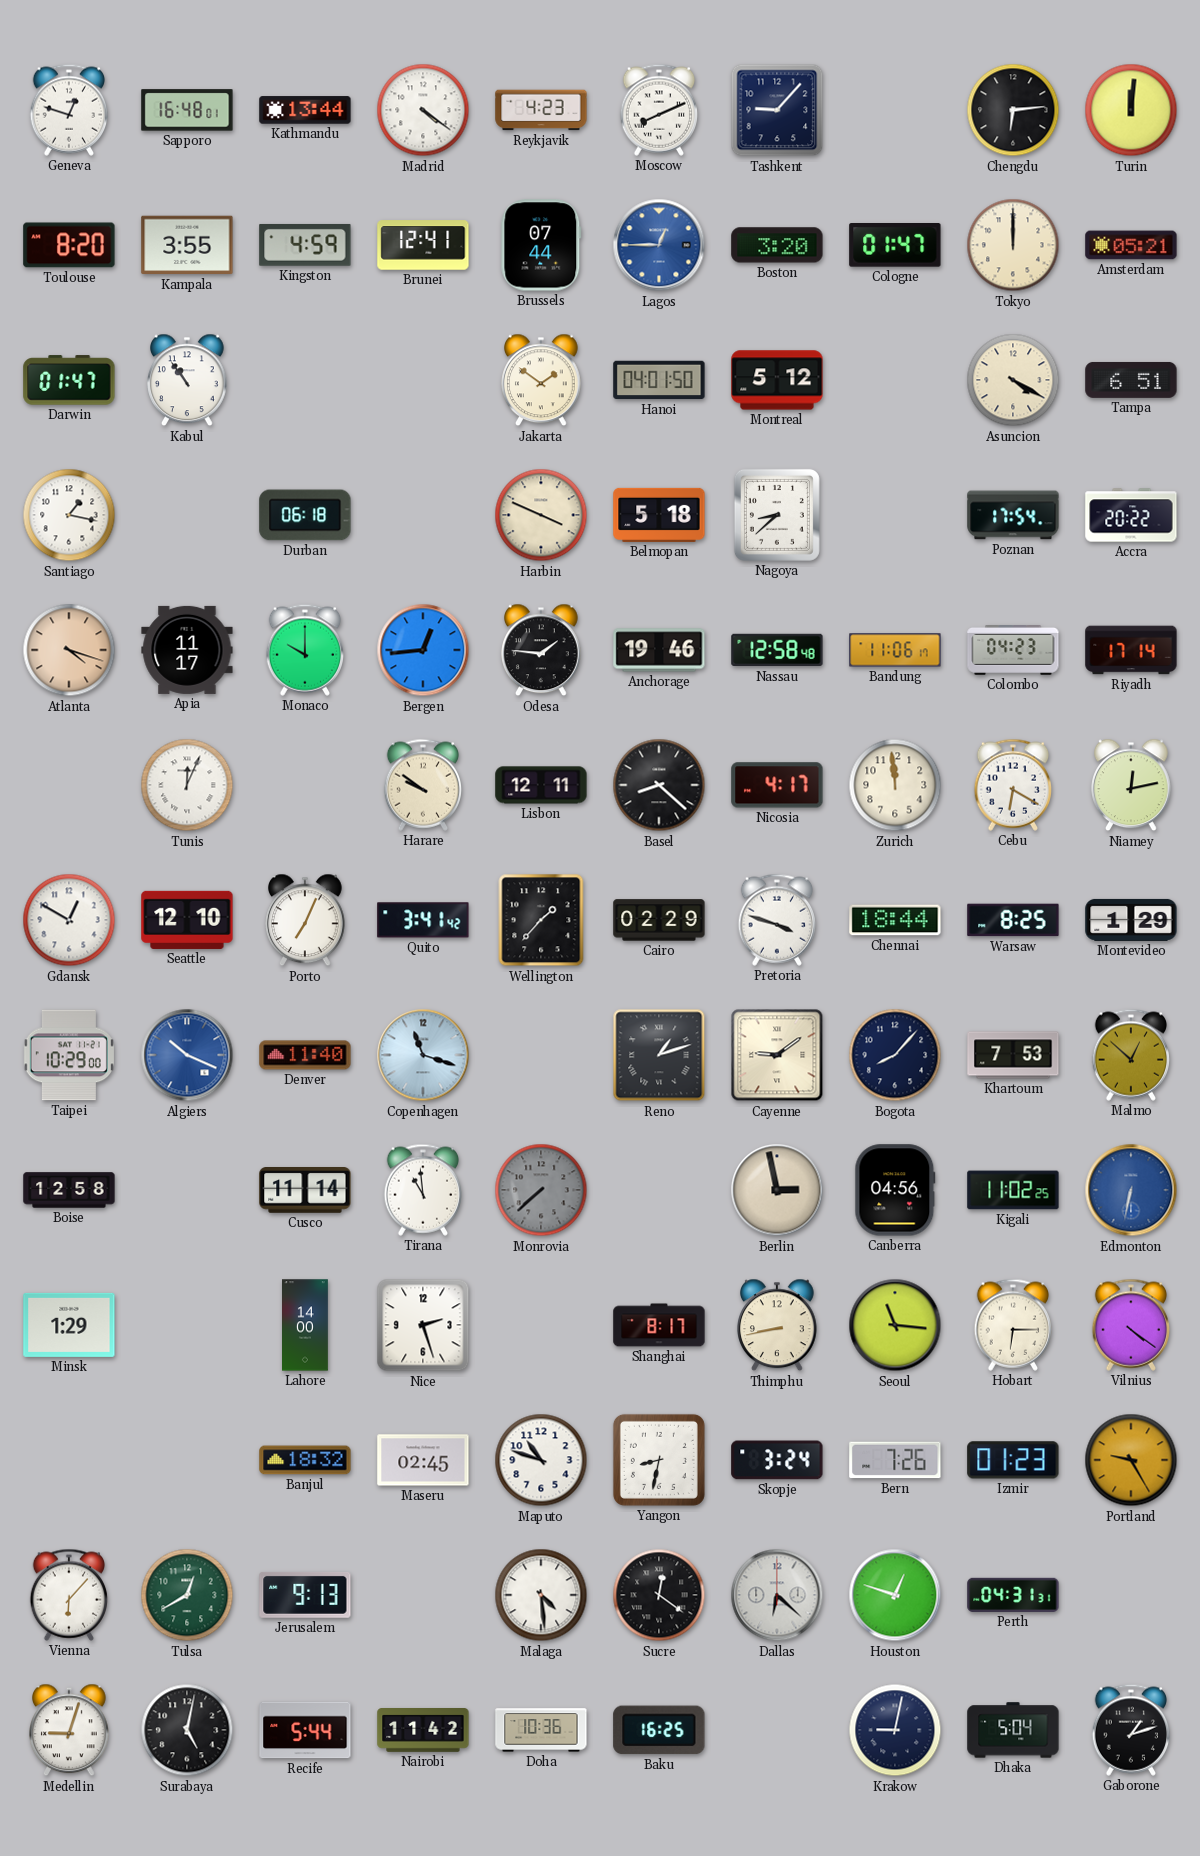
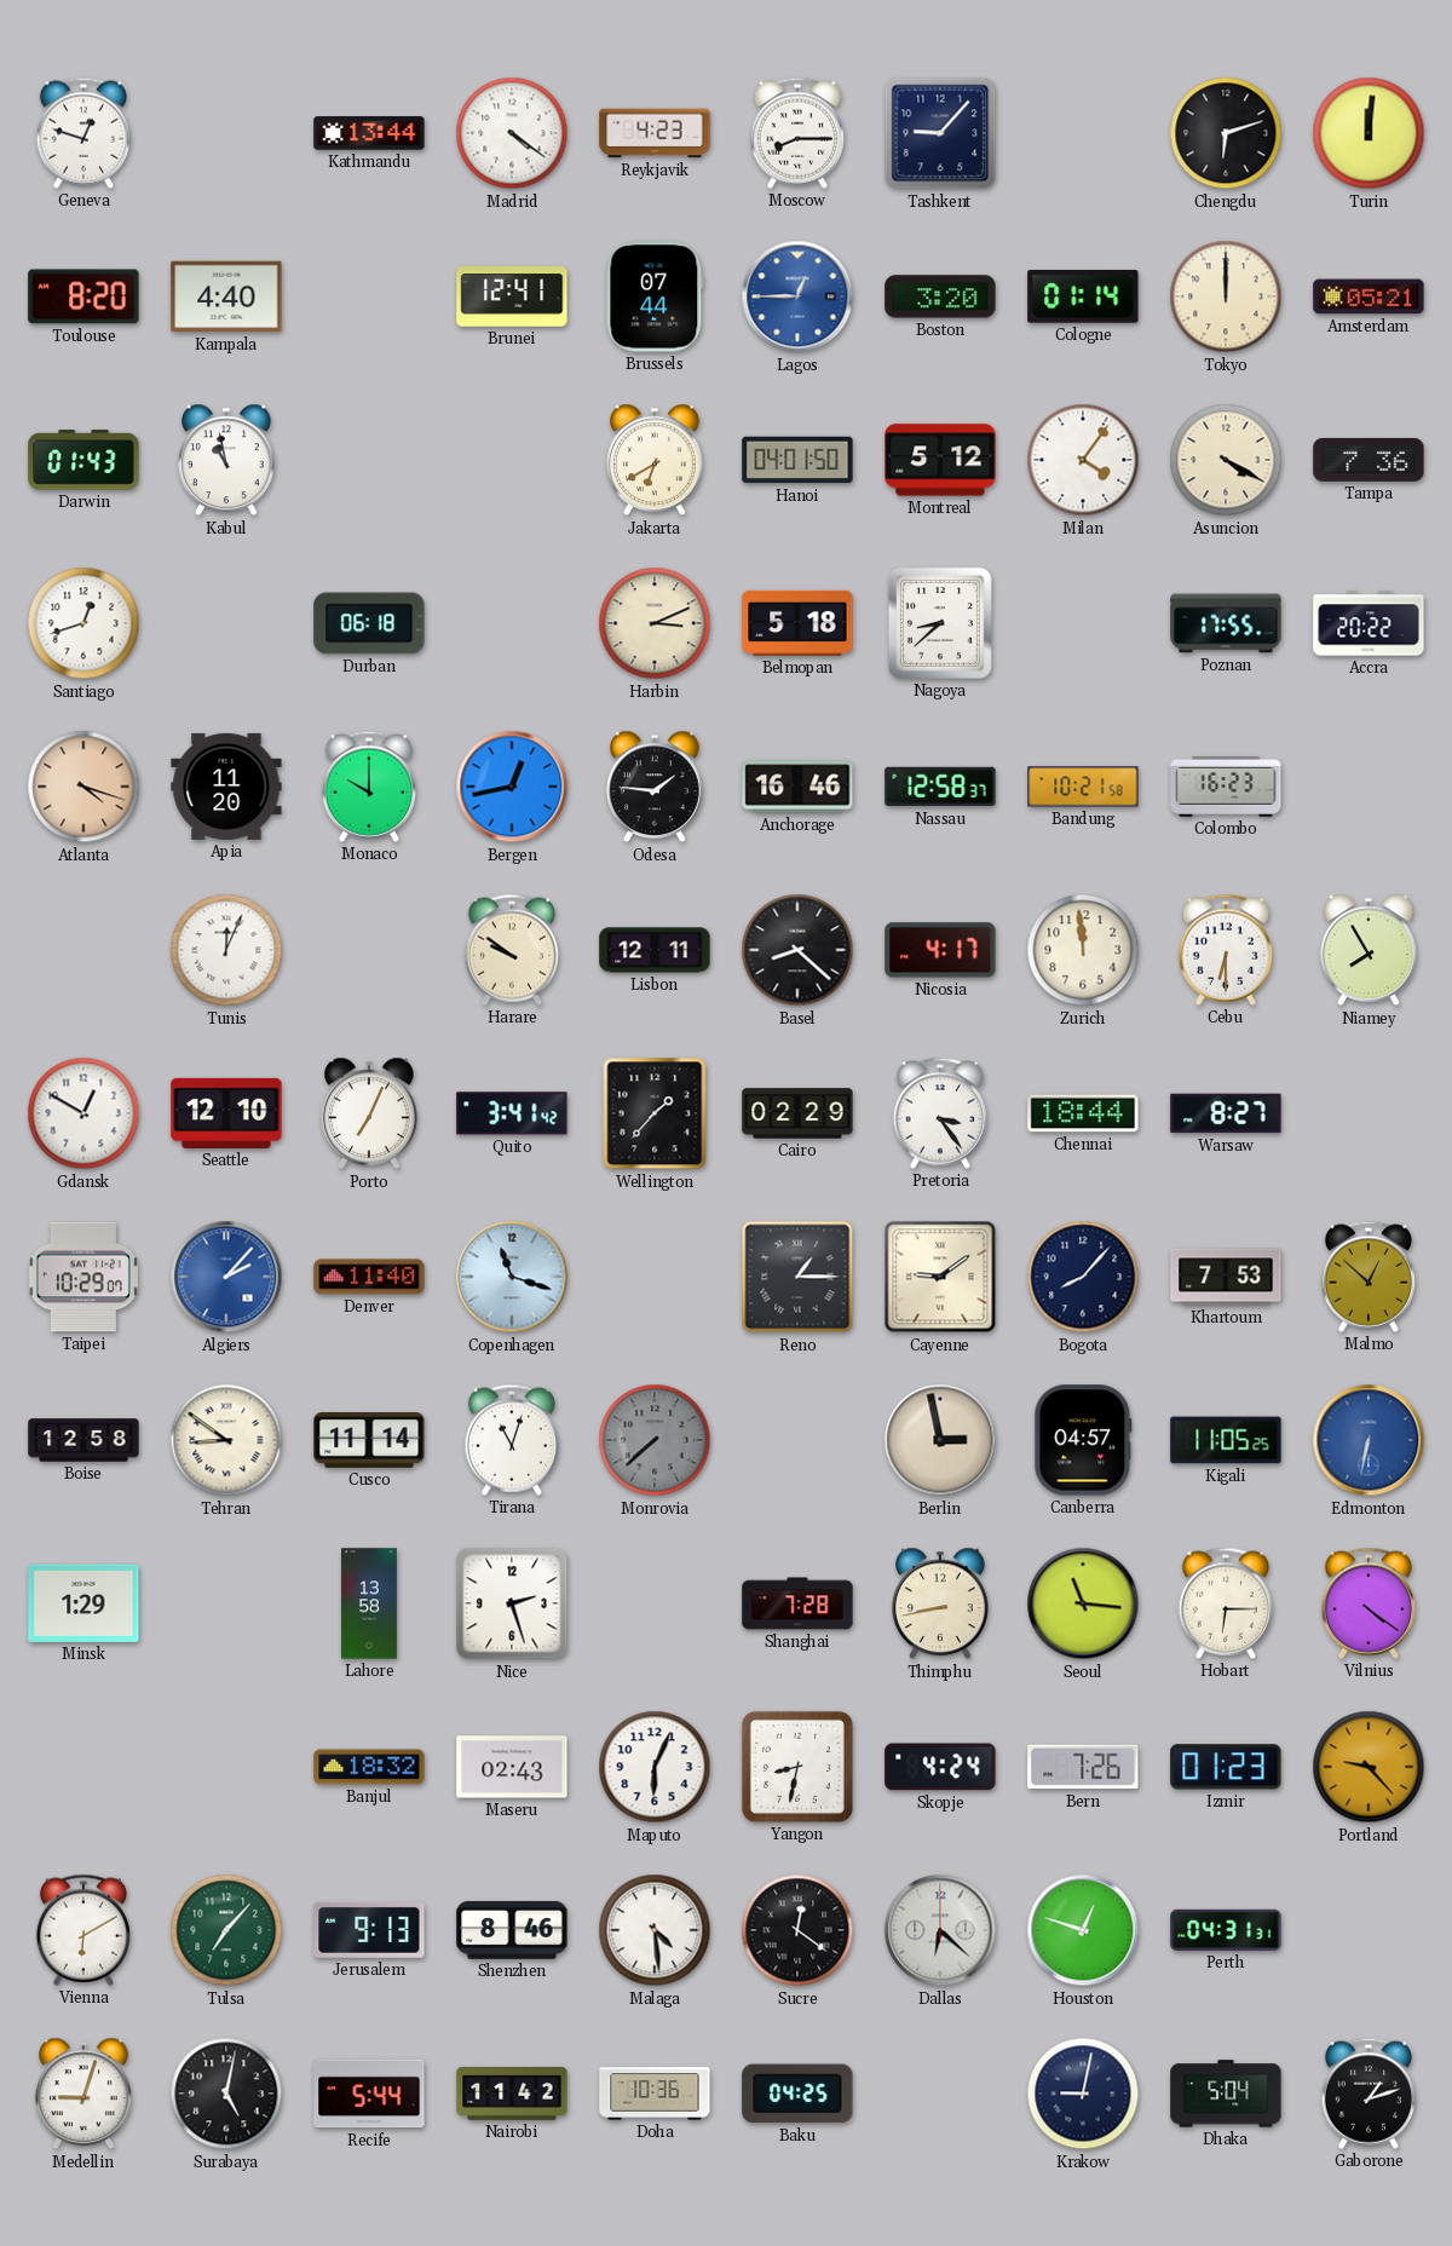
Sapporo: 16:48 -> none (187, 110)
Moscow: 8:11 -> 8:15 (797, 133)
Chengdu: 6:14 -> 6:12 (1226, 133)
Kampala: 3:55 -> 4:40 (226, 296)
Kingston: 4:59 -> none (305, 245)
Cologne: 01:47 -> 01:14 (1083, 298)
Darwin: 01:47 -> 01:43 (83, 460)
Kabul: 10:54 -> 10:58 (227, 460)
Jakarta: 1:51 -> 6:40 (656, 460)
Milan: none -> 4:06 (1083, 460)
Tampa: 6:51 -> 7:36 (1369, 460)
Santiago: 1:17 -> 12:42 (83, 623)
Harbin: 3:49 -> 3:11 (655, 623)
Poznan: 17:54 -> 17:55 (1226, 623)
Apia: 11:17 -> 11:20 (226, 787)
Bergen: 12:44 -> 12:43 (512, 787)
Anchorage: 19:46 -> 16:46 (797, 787)
Nassau: 12:58:48 -> 12:58:37 (940, 787)
Bandung: 11:06 -> 10:21 (1083, 787)
Colombo: 04:23 -> 16:23 (1226, 788)
Riyadh: 17:14 -> none (1131, 650)
Cebu: 6:20 -> 6:30 (1226, 950)
Niamey: 12:13 -> 7:55 (1370, 950)
Pretoria: 3:48 -> 3:24 (940, 1113)
Warsaw: 8:25 -> 8:27 (1226, 1113)
Montevideo: 1:29 -> none (1131, 920)
Taipei: 10:29:00 -> 10:29:07 (83, 1277)
Algiers: 10:19 -> 2:07 (226, 1277)
Reno: 1:12 -> 1:15 (797, 1277)
Tehran: none -> 8:51 (226, 1440)
Tirana: 10:59 -> 11:03 (512, 1440)
Canberra: 04:56 -> 04:57 (1083, 1440)
Kigali: 11:02 -> 11:05 (1226, 1440)
Lahore: 14:00 -> 13:58 (370, 1603)
Shanghai: 8:17 -> 7:28 (797, 1603)
Maseru: 02:45 -> 02:43 (512, 1767)
Maputo: 10:48 -> 6:04 (655, 1767)
Skopje: 3:24 -> 4:24 (940, 1767)
Portland: 9:25 -> 9:23 (1369, 1767)
Vienna: 6:07 -> 6:10 (83, 1930)
Tulsa: 12:40 -> 7:07 (226, 1930)
Shenzhen: none -> 8:46 (512, 1930)
Baku: 16:25 -> 04:25 (797, 2094)
